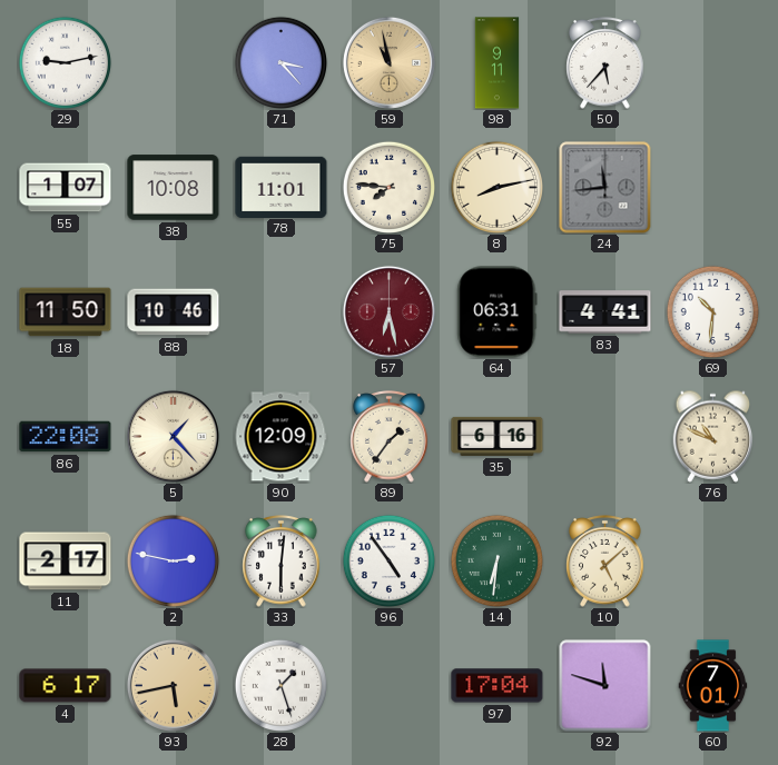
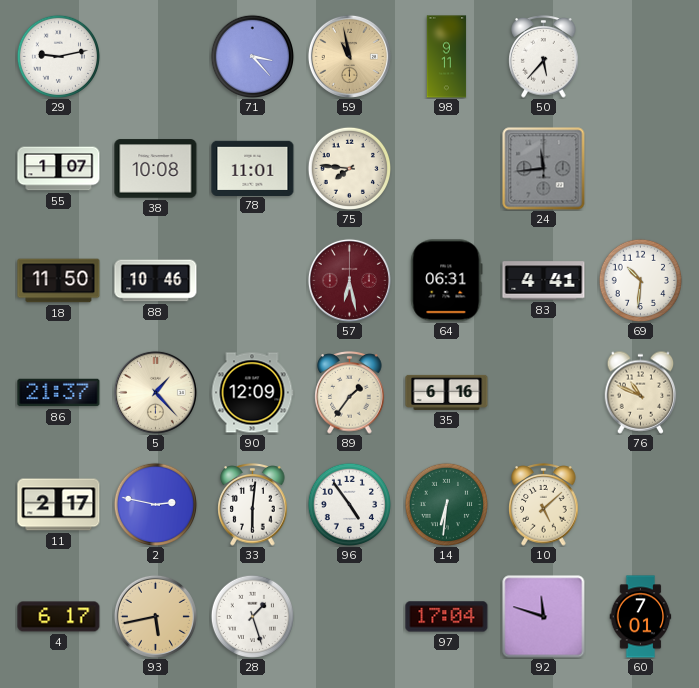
8: 8:13 -> none (496, 187)
86: 22:08 -> 21:37 (59, 393)
